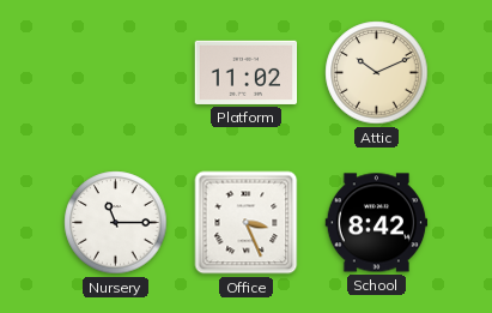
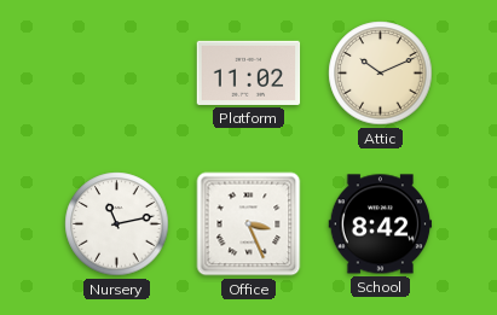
Nursery: 11:15 -> 11:13 (117, 224)
